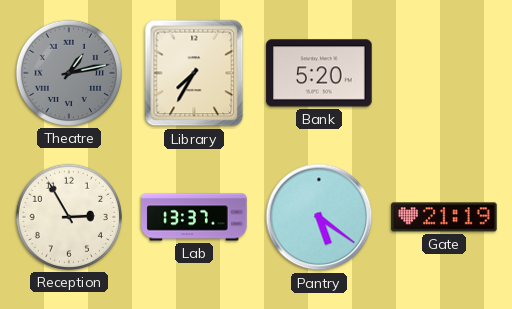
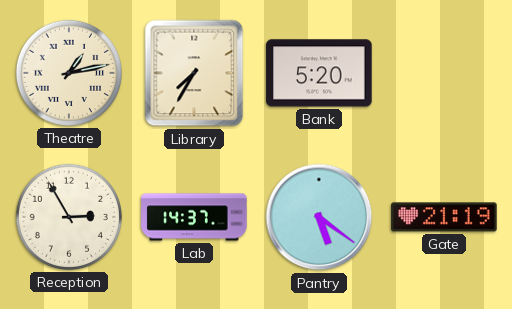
Theatre dial: grey -> cream (69, 73)
Lab: 13:37 -> 14:37 (194, 217)
